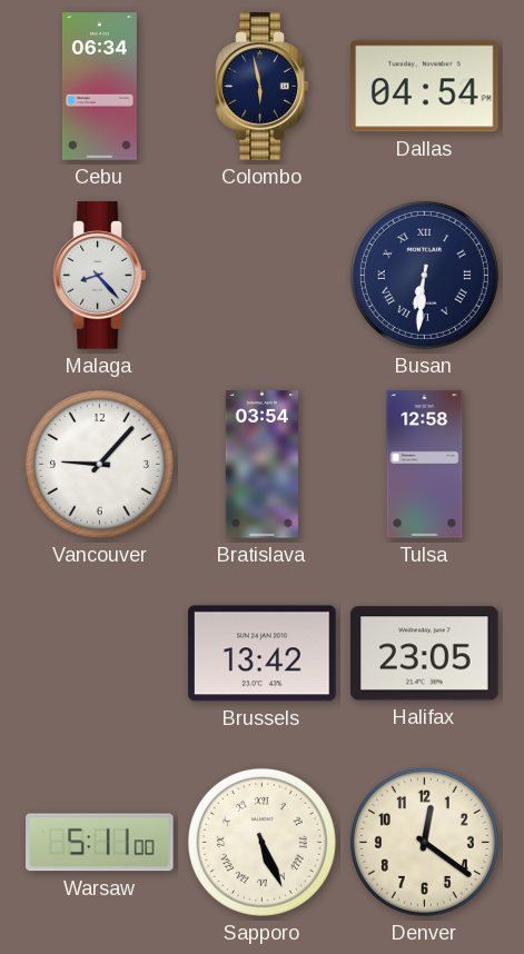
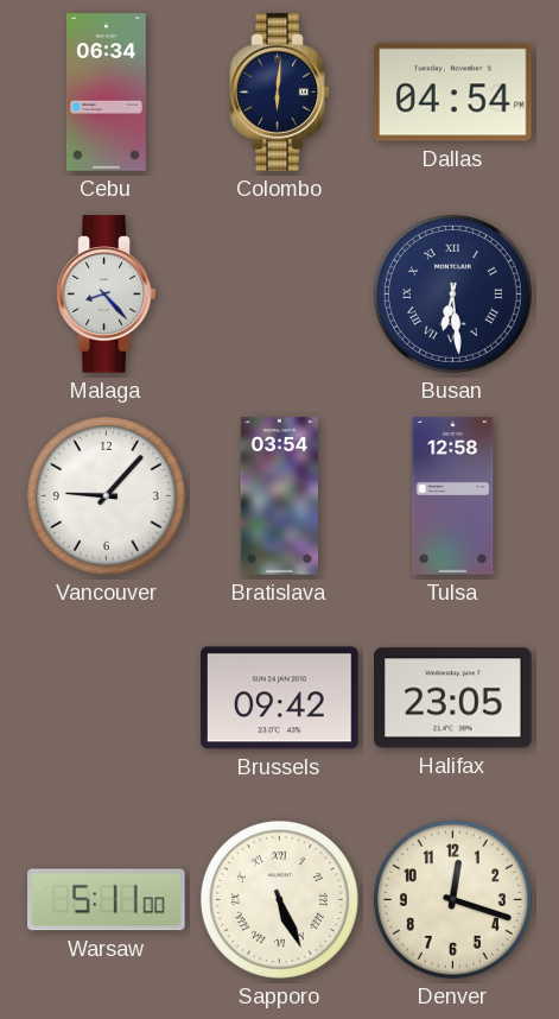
Colombo: 5:58 -> 6:01 (280, 93)
Busan: 6:31 -> 6:29 (452, 293)
Brussels: 13:42 -> 09:42 (280, 698)
Denver: 12:21 -> 12:18 (452, 899)
